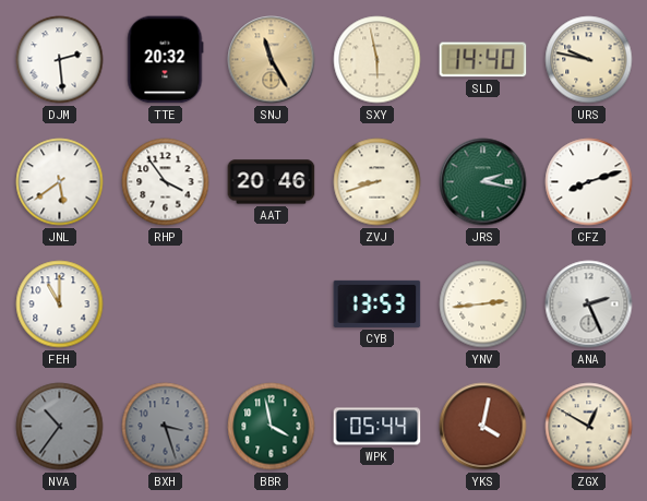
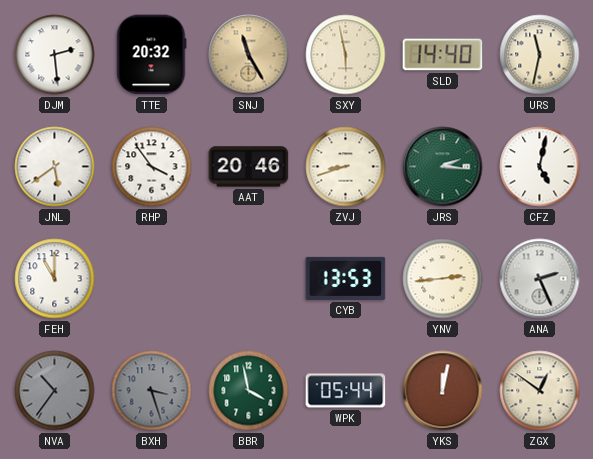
URS: 9:47 -> 11:32 (540, 55)
JRS: 2:17 -> 2:16 (443, 167)
CFZ: 8:12 -> 5:02 (540, 167)
YKS: 4:02 -> 12:02 (443, 391)
ZGX: 12:50 -> 12:51 (540, 391)
